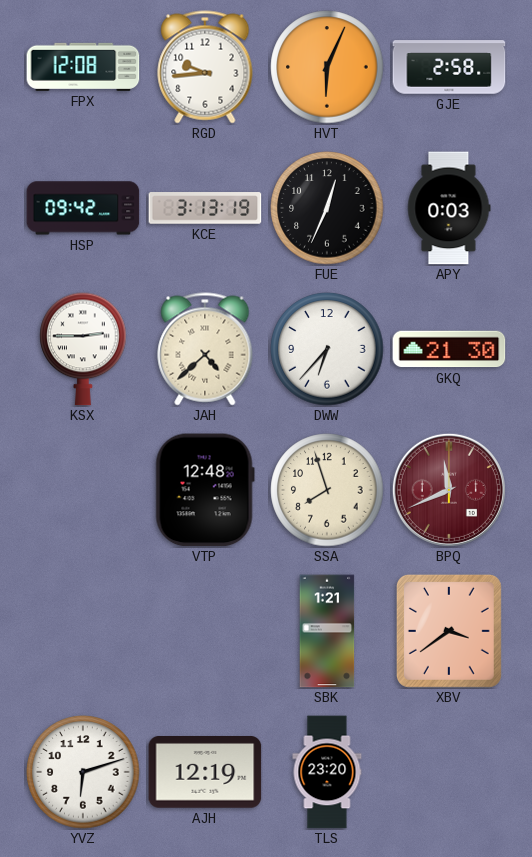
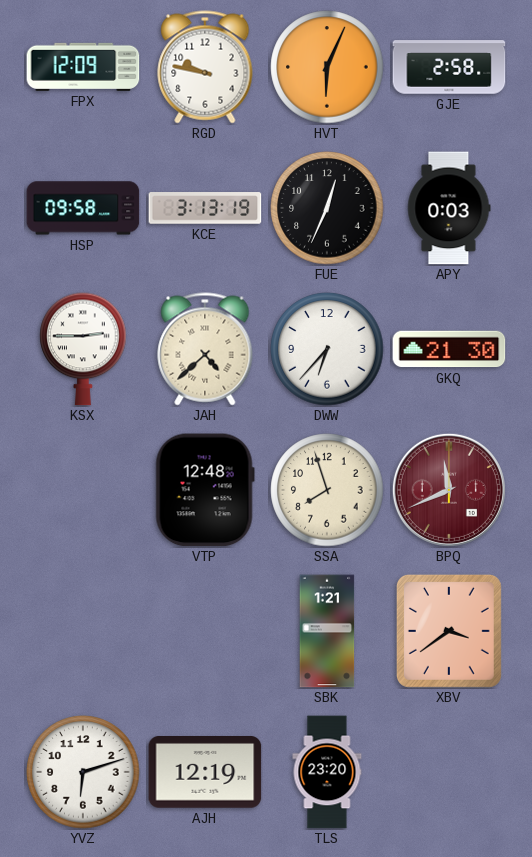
FPX: 12:08 -> 12:09 (83, 67)
RGD: 9:44 -> 9:47 (205, 67)
HSP: 09:42 -> 09:58 (83, 208)
